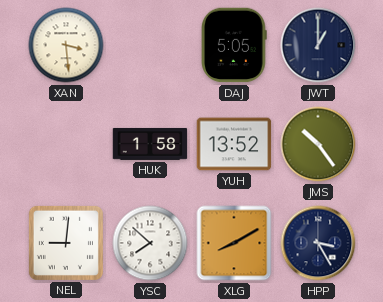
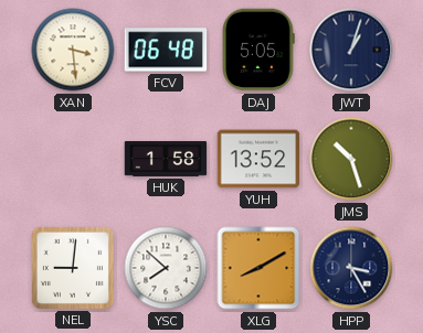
FCV: none -> 06:48 (166, 50)
JWT: 1:00 -> 1:03 (351, 50)
JMS: 10:24 -> 10:27 (351, 159)
